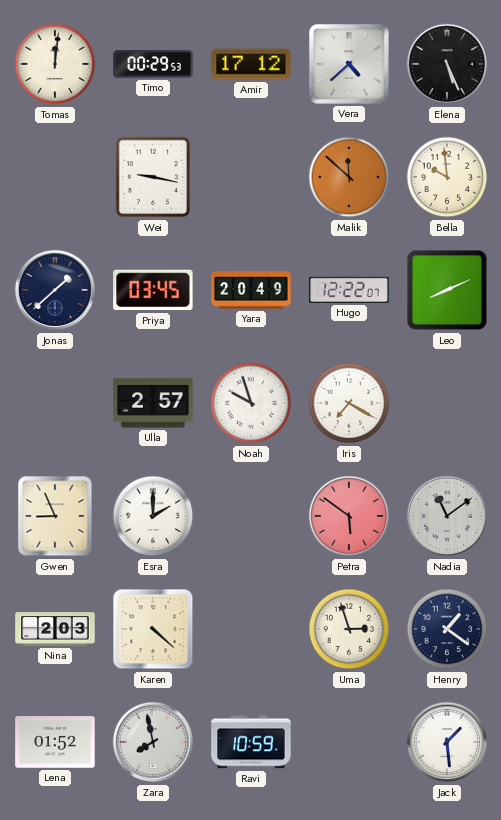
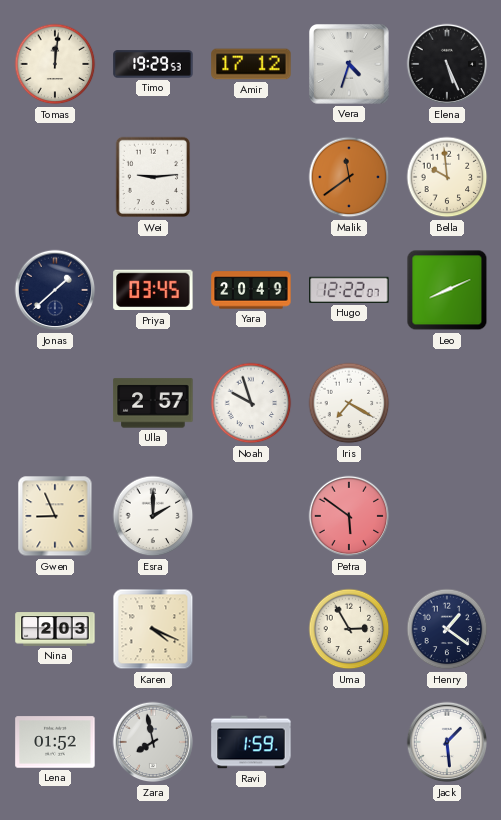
Timo: 00:29 -> 19:29 (153, 64)
Vera: 4:38 -> 4:33 (350, 65)
Wei: 9:17 -> 9:14 (153, 177)
Malik: 11:52 -> 11:39 (349, 177)
Nadia: 11:09 -> none (447, 516)
Karen: 4:22 -> 4:19 (153, 629)
Uma: 2:57 -> 2:55 (349, 629)
Ravi: 10:59 -> 1:59 (251, 742)
